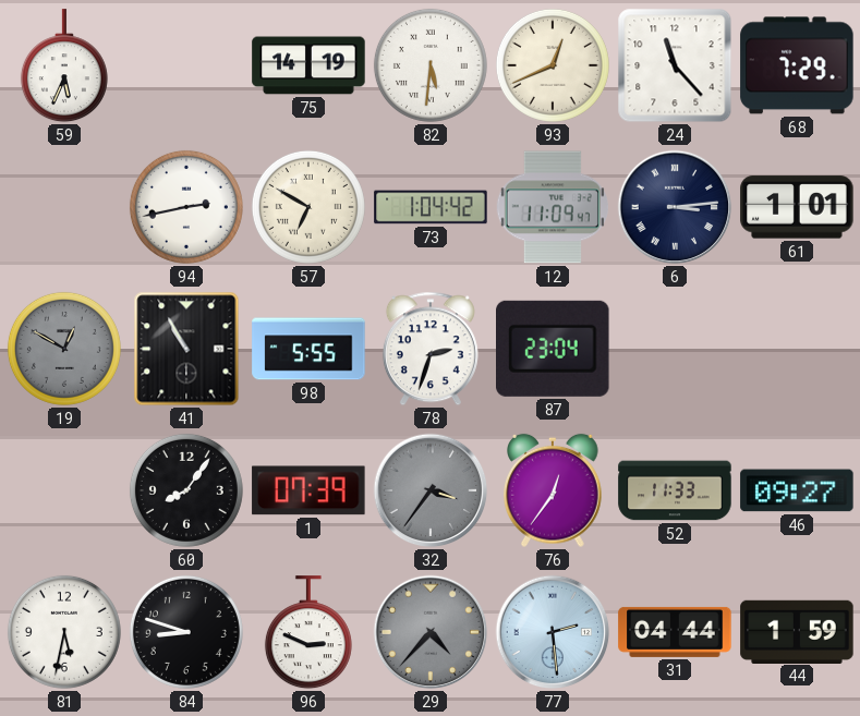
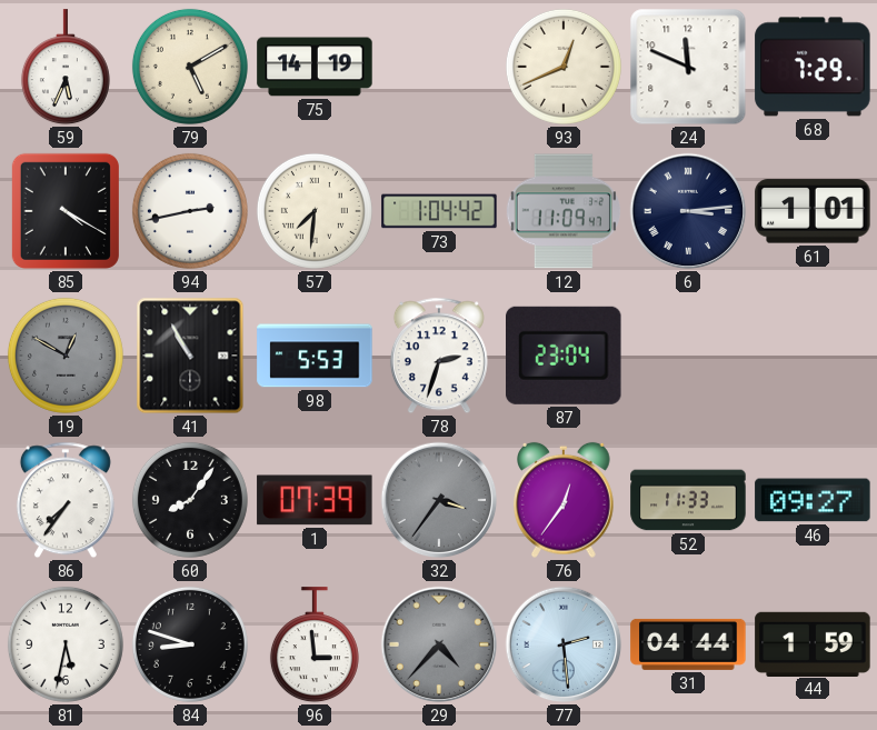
79: none -> 5:10 (190, 67)
82: 5:31 -> none (431, 65)
24: 11:23 -> 11:49 (688, 67)
85: none -> 4:20 (66, 211)
57: 6:50 -> 7:31 (315, 211)
98: 5:55 -> 5:53 (315, 356)
86: none -> 7:36 (66, 500)
96: 2:49 -> 2:59 (315, 646)
